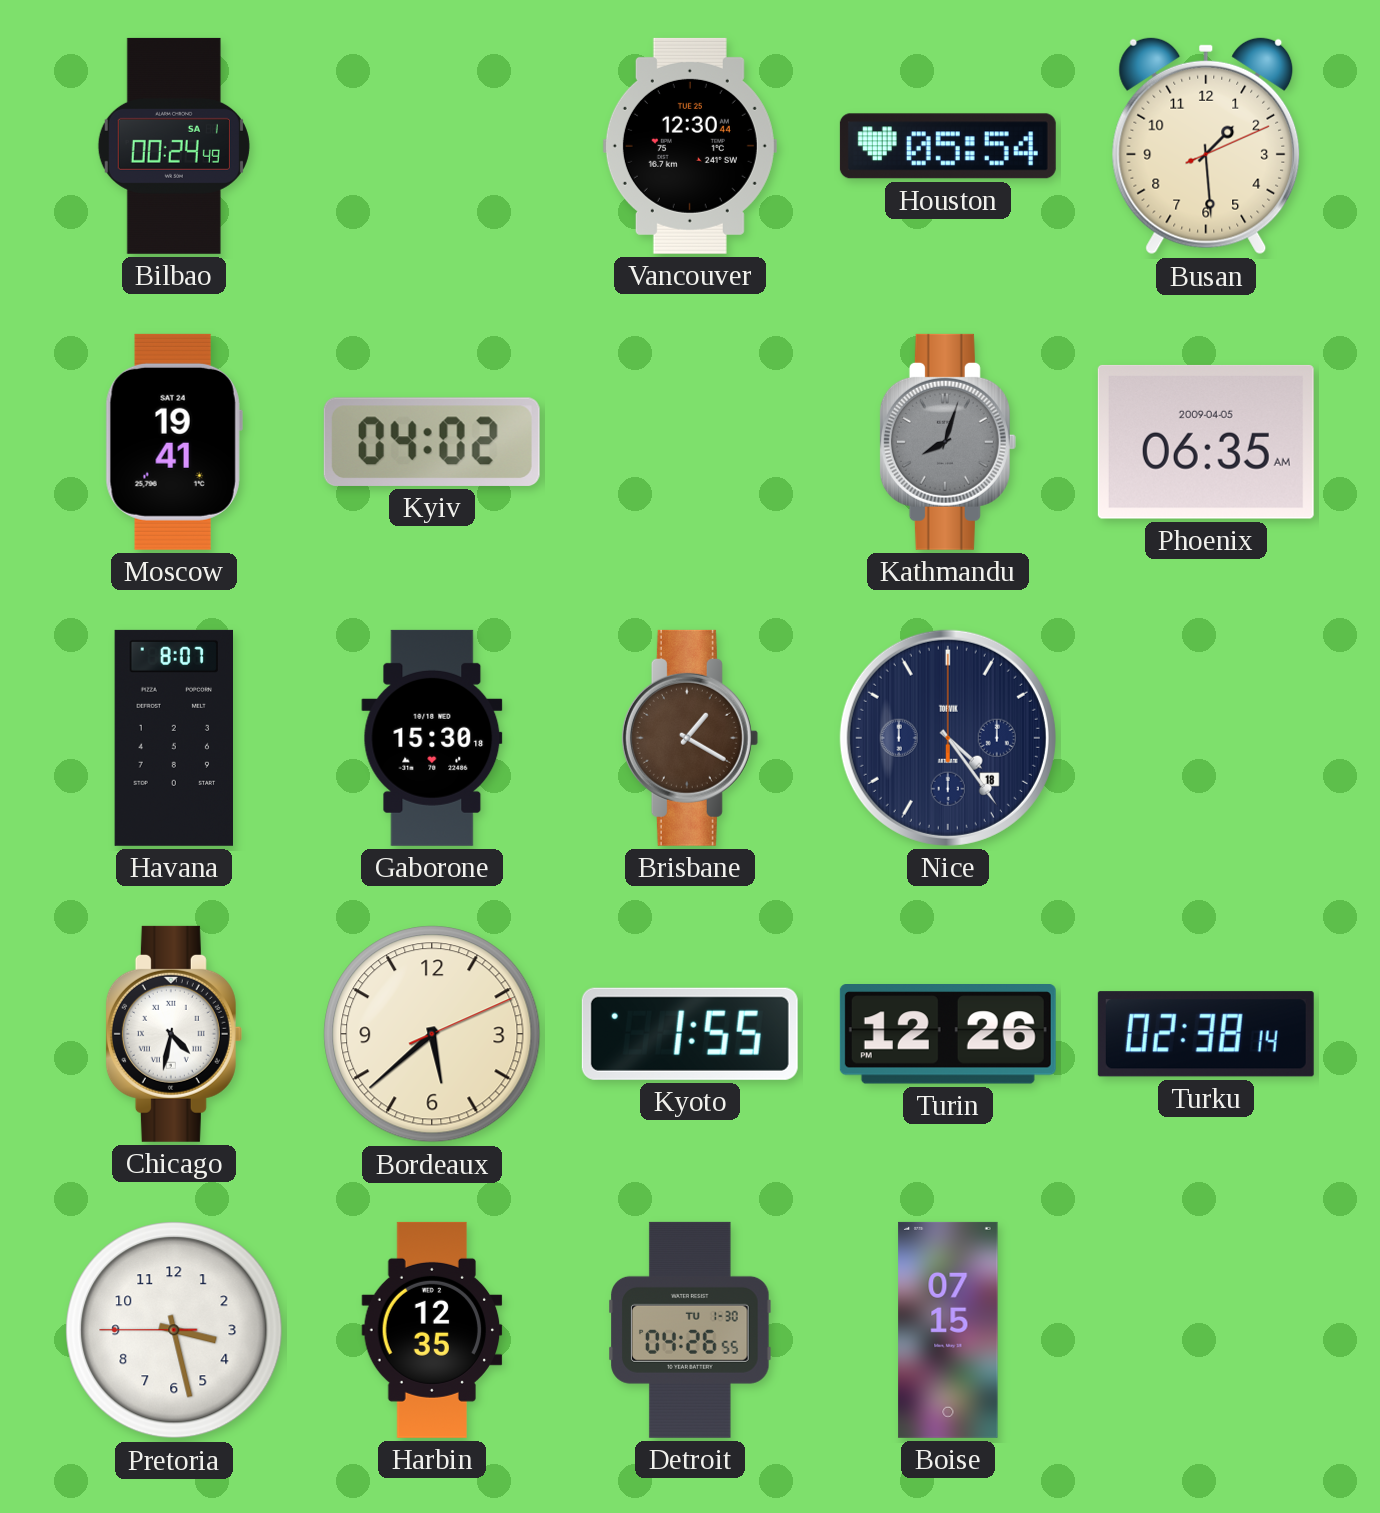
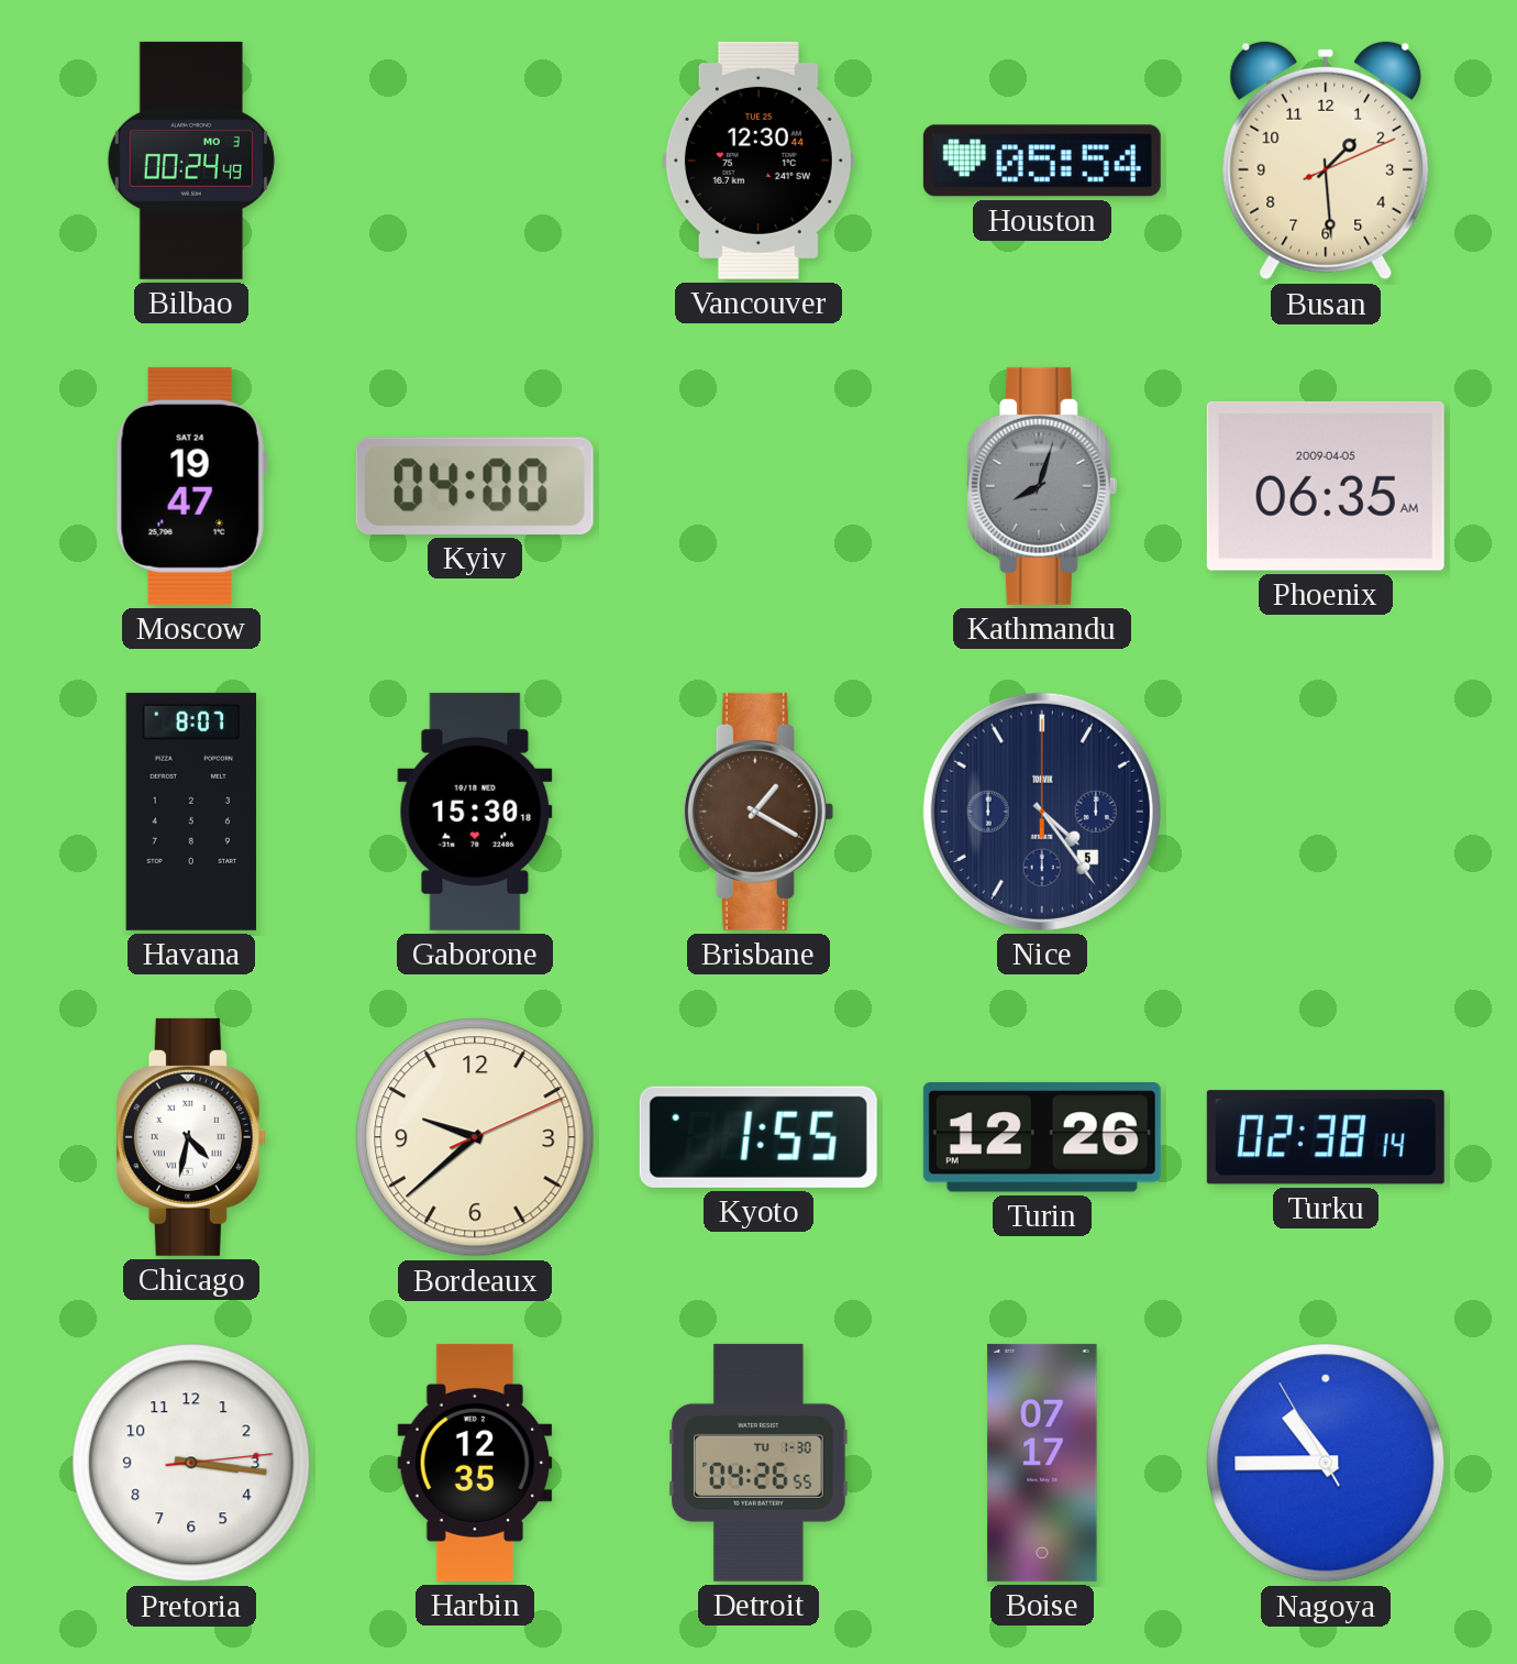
Bilbao date: SA 1 -> MO 3 (191, 161)
Moscow: 19:41 -> 19:47 (191, 486)
Kyiv: 04:02 -> 04:00 (475, 486)
Nice date: 18 -> 5 (1042, 812)
Bordeaux: 5:38 -> 9:38 (475, 1137)
Pretoria: 3:27 -> 3:16 (191, 1463)
Boise: 07:15 -> 07:17 (1042, 1463)
Nagoya: none -> 10:44 (1326, 1463)
